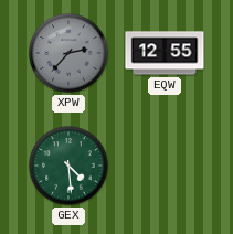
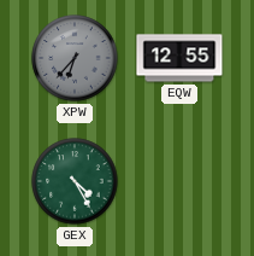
XPW: 2:37 -> 6:37 (75, 58)
GEX: 4:29 -> 4:25 (75, 181)
